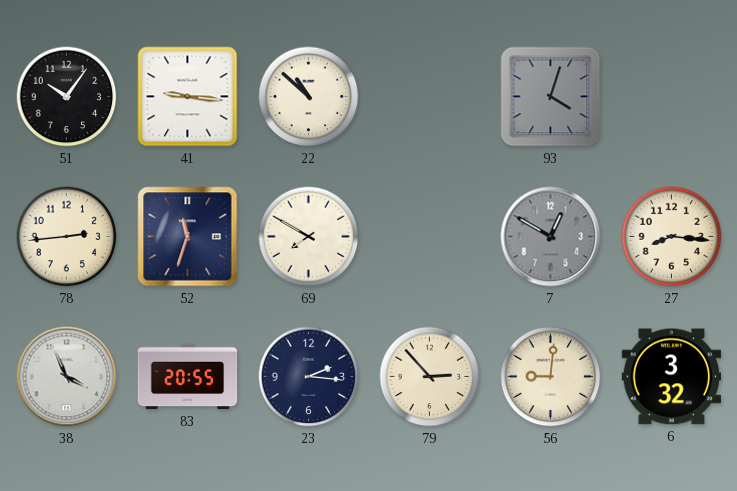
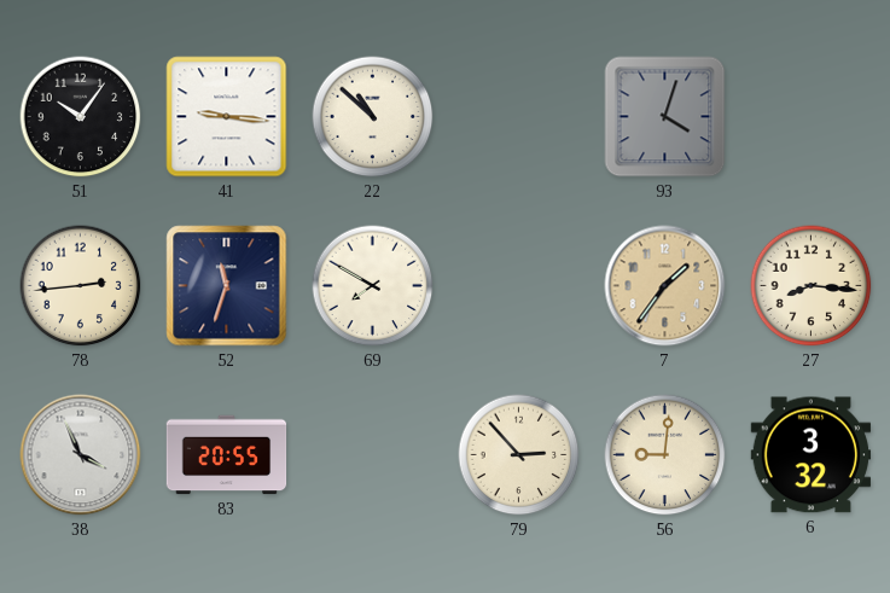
7: 12:50 -> 1:36 (665, 286)
7 dial: grey -> champagne (665, 286)
23: 2:16 -> none (309, 377)
